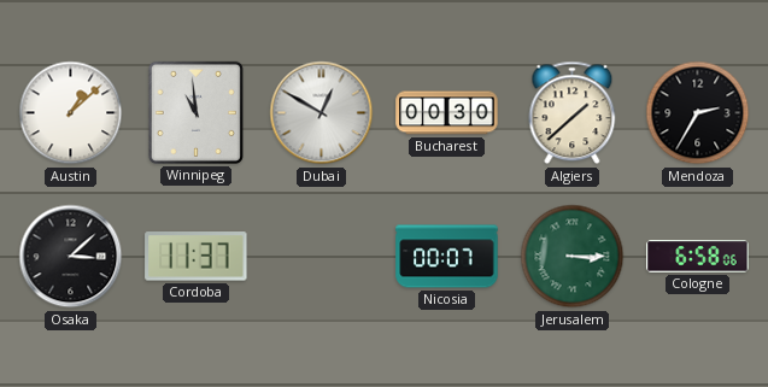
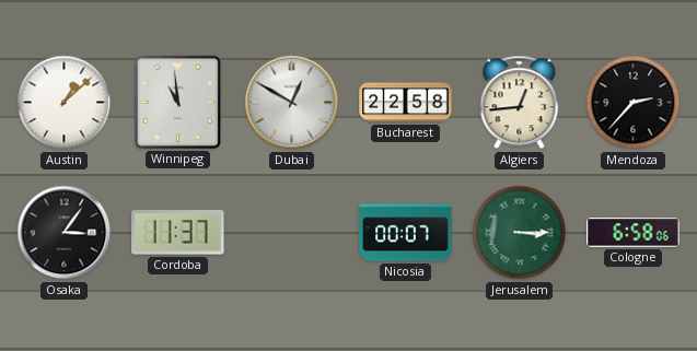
Bucharest: 00:30 -> 22:58 (406, 103)
Algiers: 1:38 -> 12:44 (520, 103)
Mendoza: 2:35 -> 2:37 (634, 103)
Osaka: 3:08 -> 3:06 (65, 233)
